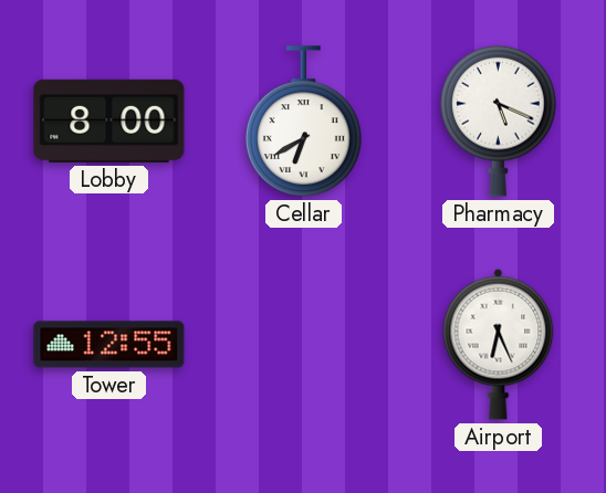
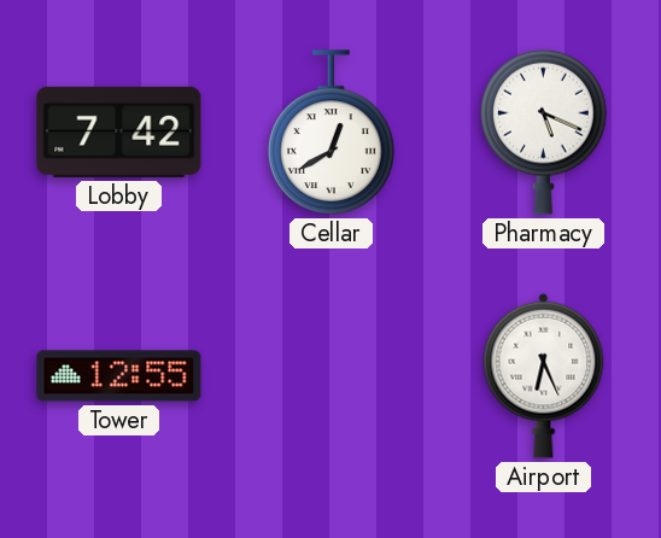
Lobby: 8:00 -> 7:42 (119, 131)
Cellar: 6:40 -> 12:40 (332, 133)
